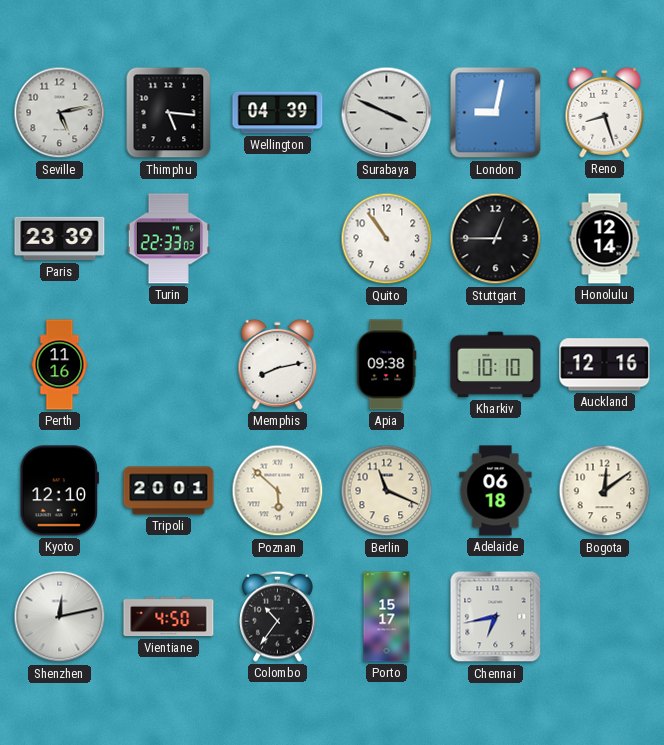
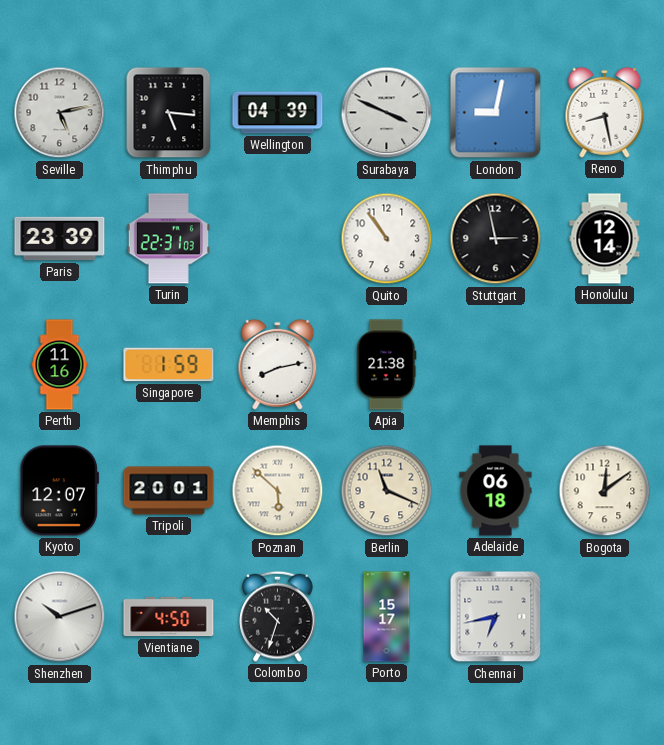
Reno: 8:27 -> 8:28 (605, 112)
Turin: 22:33 -> 22:31 (168, 239)
Stuttgart: 12:45 -> 2:58 (496, 239)
Singapore: none -> 1:59 (169, 365)
Apia: 09:38 -> 21:38 (387, 365)
Kharkiv: 10:10 -> none (496, 365)
Auckland: 12:16 -> none (605, 365)
Kyoto: 12:10 -> 12:07 (59, 491)
Shenzhen: 12:13 -> 10:12 (60, 617)
Colombo: 10:36 -> 10:33 (278, 616)
